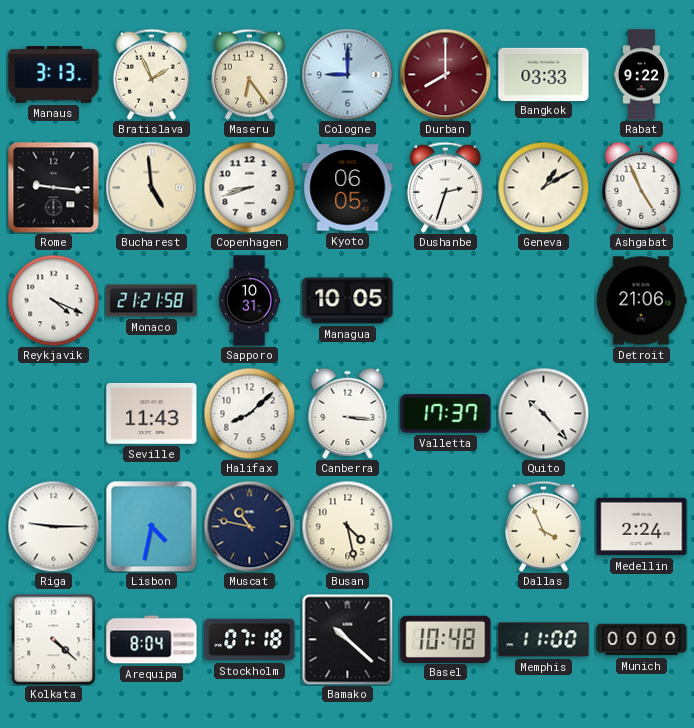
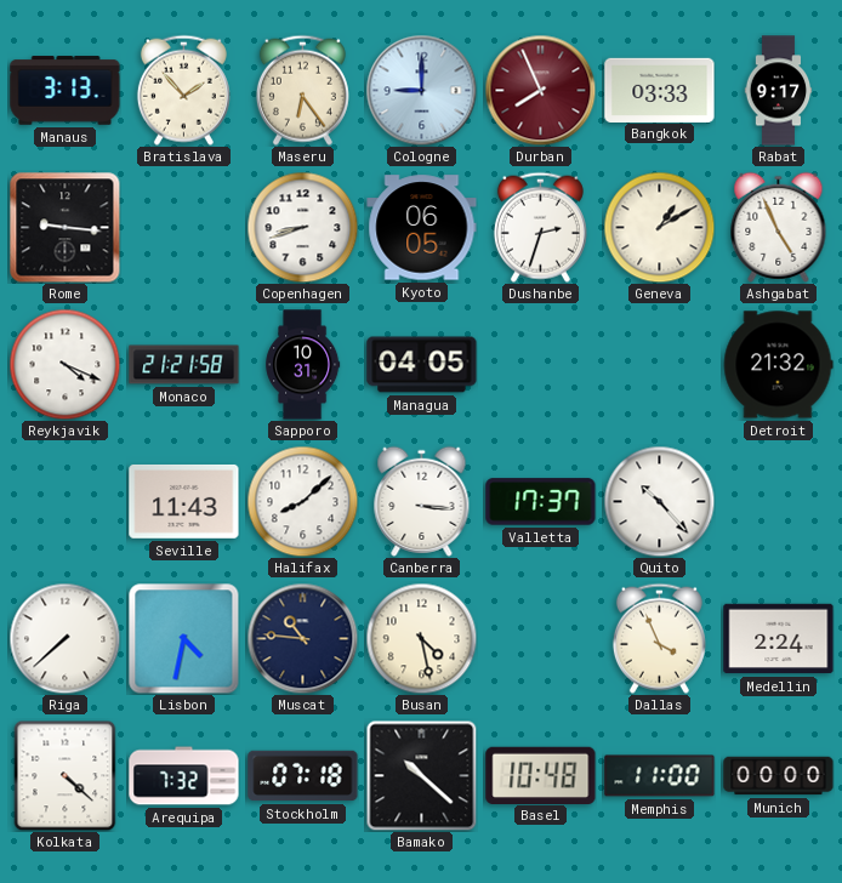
Bratislava: 1:56 -> 1:53 (183, 90)
Durban: 8:00 -> 7:56 (540, 90)
Rabat: 9:22 -> 9:17 (779, 91)
Bucharest: 4:59 -> none (151, 187)
Managua: 10:05 -> 04:05 (422, 365)
Detroit: 21:06 -> 21:32 (778, 365)
Riga: 9:15 -> 7:38 (64, 638)
Muscat: 10:47 -> 10:46 (302, 638)
Arequipa: 8:04 -> 7:32 (184, 776)
